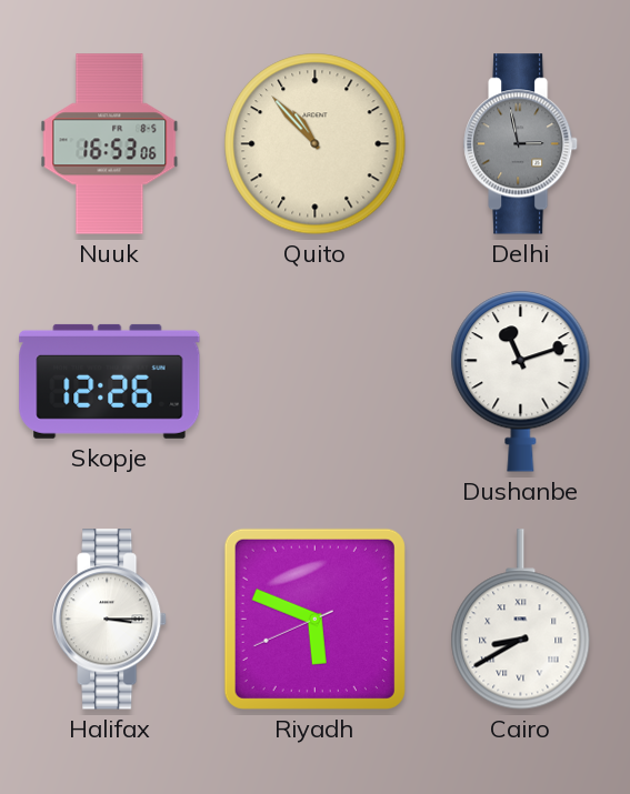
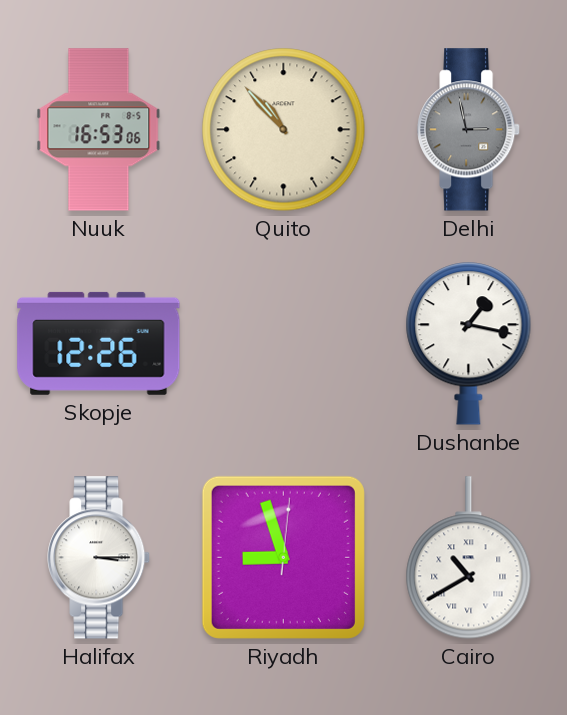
Dushanbe: 11:12 -> 1:17 (469, 344)
Riyadh: 5:48 -> 8:57 (283, 557)
Cairo: 8:40 -> 10:40 (469, 558)
